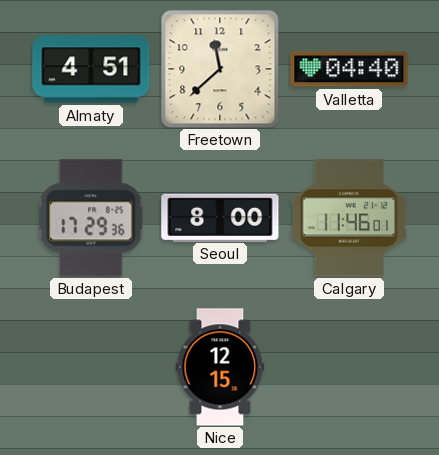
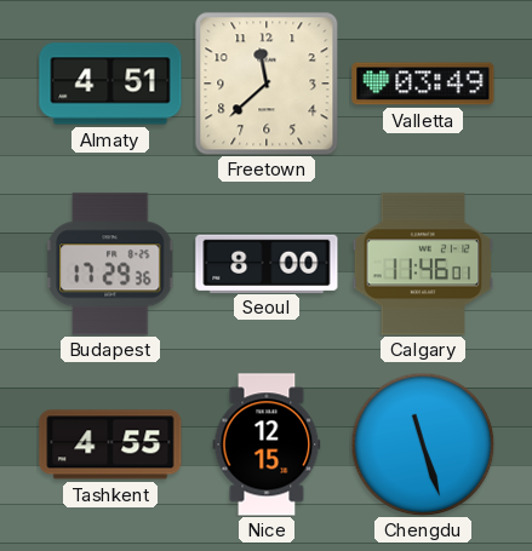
Valletta: 04:40 -> 03:49 (423, 84)
Tashkent: none -> 4:55 (110, 444)
Chengdu: none -> 11:27 (423, 444)
